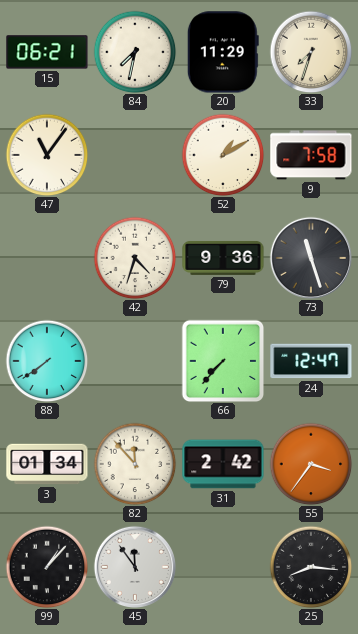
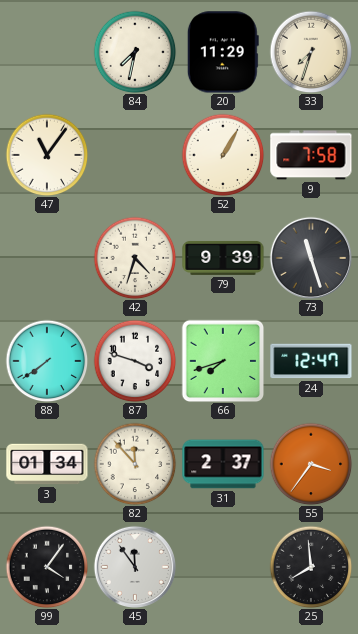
15: 06:21 -> none (47, 52)
52: 1:10 -> 1:05 (223, 155)
79: 9:36 -> 9:39 (223, 258)
87: none -> 3:48 (135, 361)
66: 7:37 -> 7:42 (223, 361)
31: 2:42 -> 2:37 (223, 464)
99: 1:07 -> 4:06 (47, 567)
25: 8:16 -> 7:59 (311, 567)
